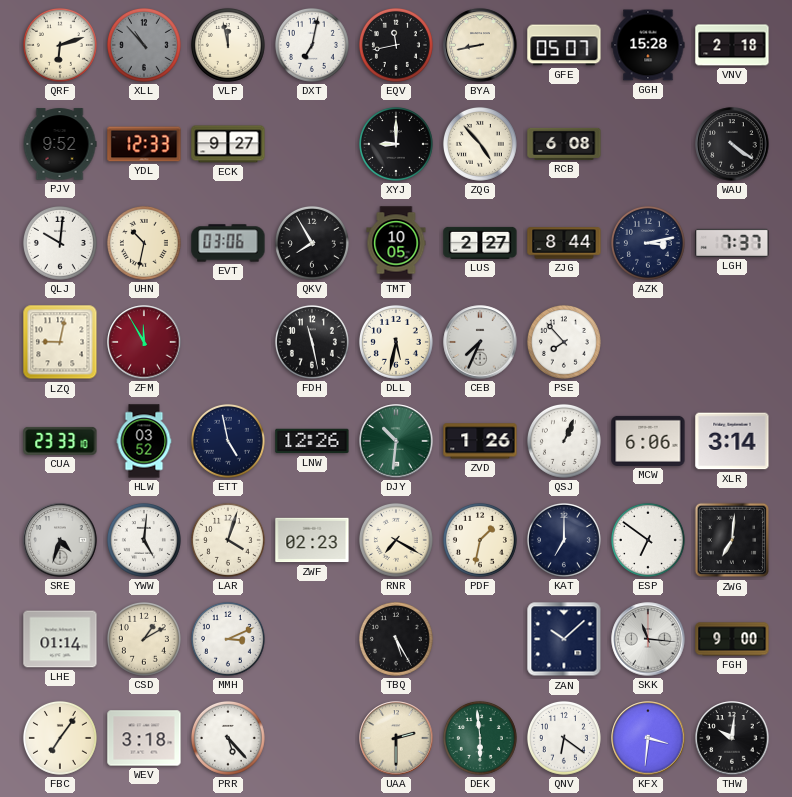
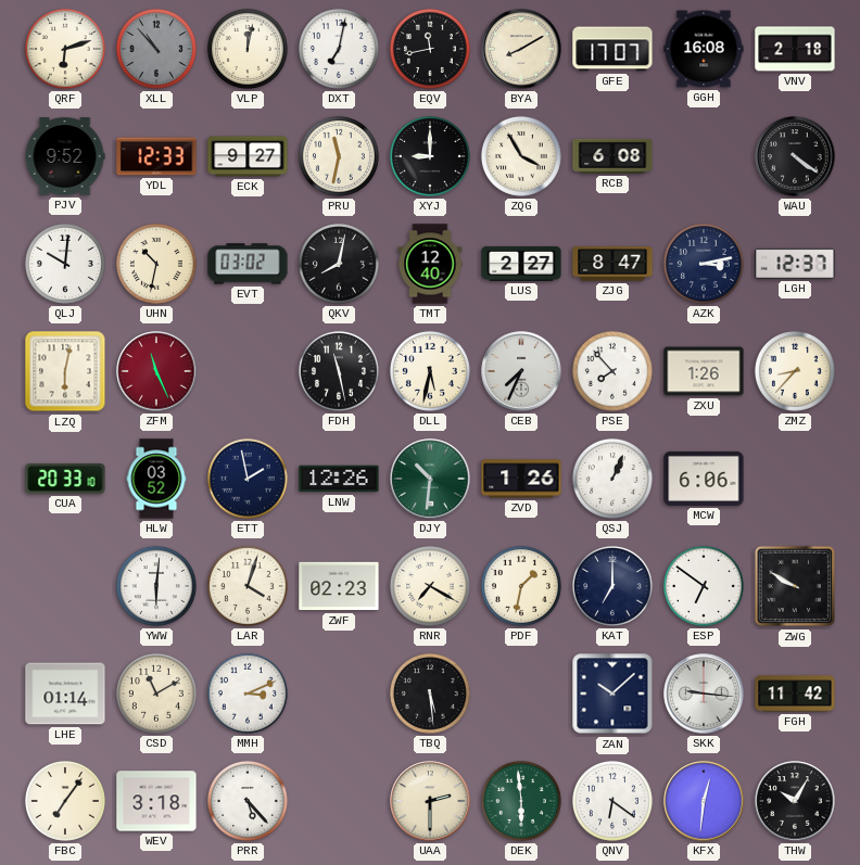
VLP: 11:58 -> 12:02 (248, 49)
BYA: 8:43 -> 8:10 (521, 49)
GFE: 05:07 -> 17:07 (612, 49)
GGH: 15:28 -> 16:08 (704, 49)
PRU: none -> 11:32 (339, 156)
ZQG: 4:53 -> 3:55 (521, 156)
EVT: 03:06 -> 03:02 (248, 264)
QKV: 7:55 -> 8:02 (339, 264)
TMT: 10:05 -> 12:40 (430, 264)
ZJG: 8:44 -> 8:47 (612, 264)
LGH: 7:37 -> 12:37 (795, 264)
LZQ: 9:02 -> 6:02 (65, 371)
ZFM: 11:55 -> 11:26 (156, 371)
ZXU: none -> 1:26 (704, 371)
ZMZ: none -> 8:37 (795, 371)
CUA: 23:33 -> 20:33 (65, 479)
ETT: 4:58 -> 1:58 (248, 479)
XLR: 3:14 -> none (732, 441)
SRE: 4:33 -> none (60, 540)
YWW: 5:01 -> 6:01 (156, 586)
ZWG: 7:01 -> 9:50 (795, 586)
CSD: 1:10 -> 11:10 (156, 694)
TBQ: 5:25 -> 5:29 (430, 694)
SKK: 11:16 -> 9:16 (704, 694)
FGH: 9:00 -> 11:42 (795, 694)
KFX: 3:31 -> 12:31 (704, 801)
THW: 10:01 -> 10:05 (795, 801)
